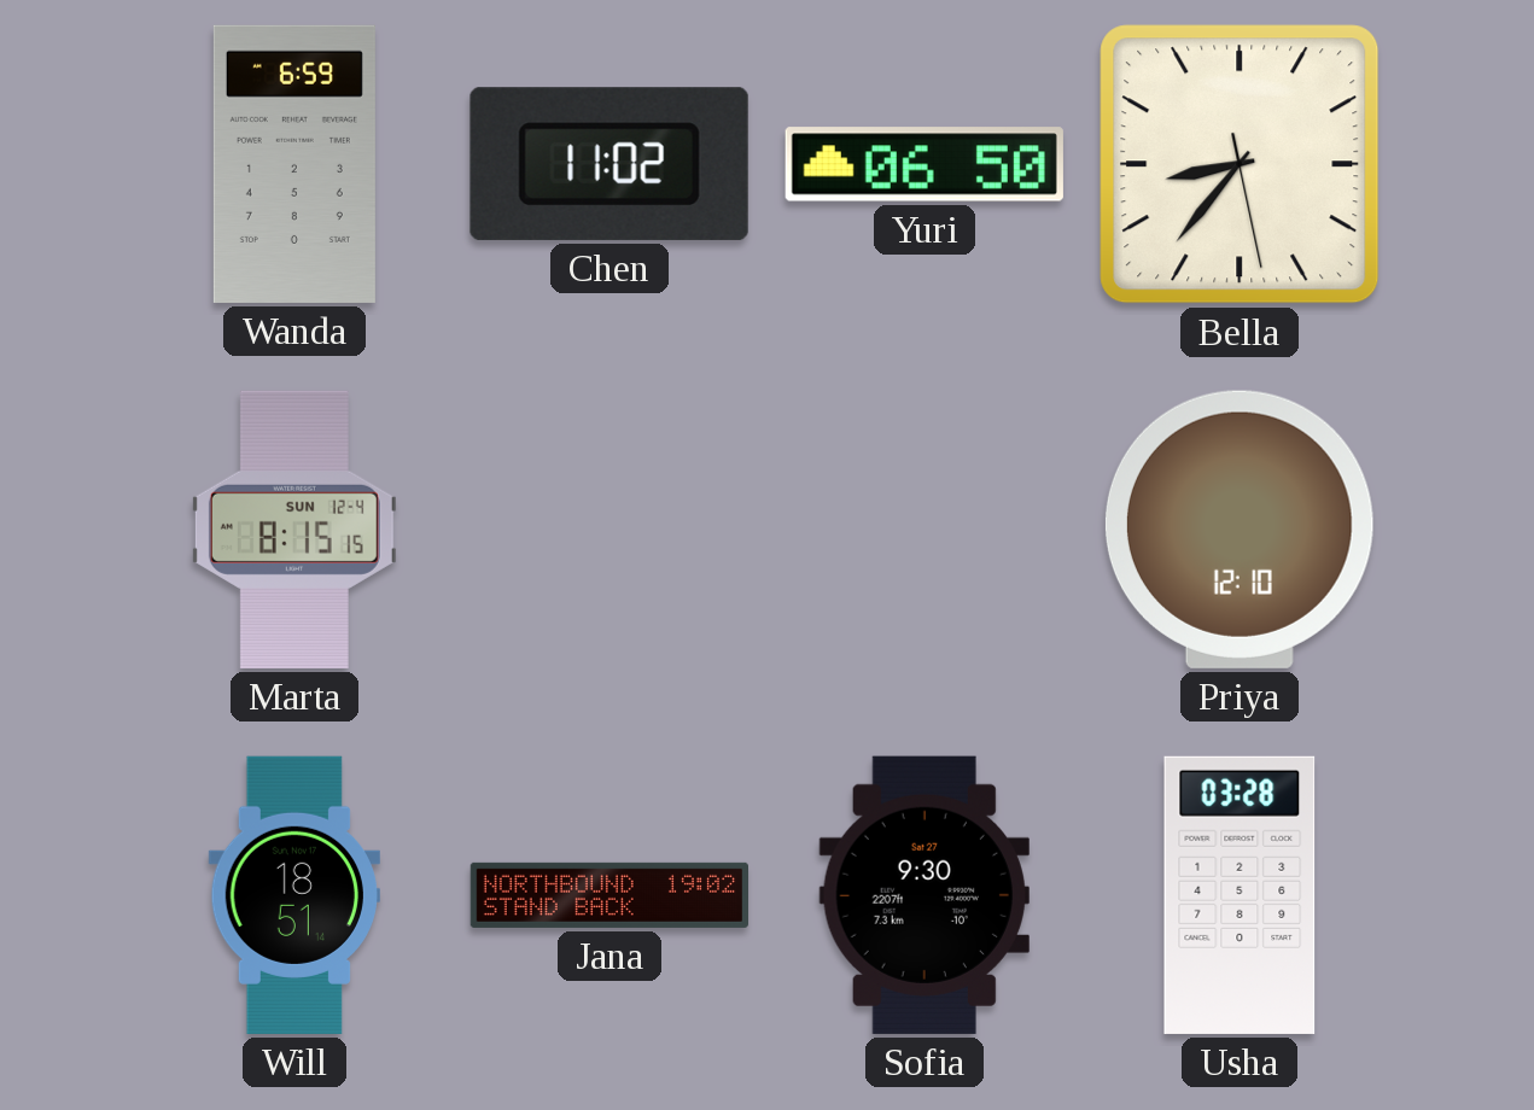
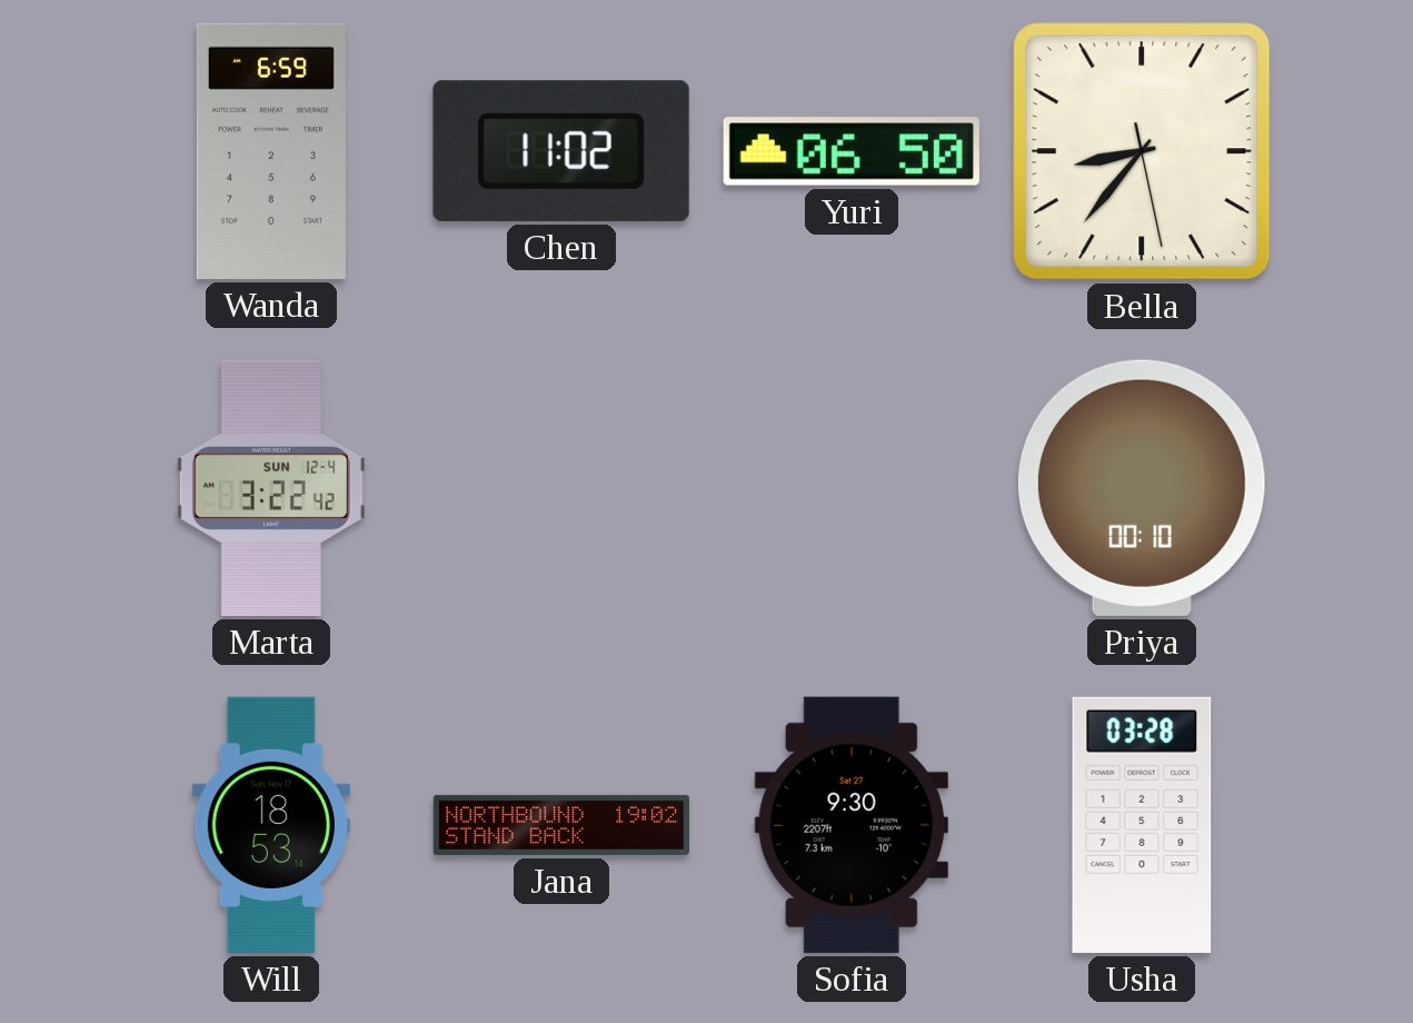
Marta: 8:15 -> 3:22 (271, 488)
Priya: 12:10 -> 00:10 (1142, 488)
Will: 18:51 -> 18:53 (271, 825)
